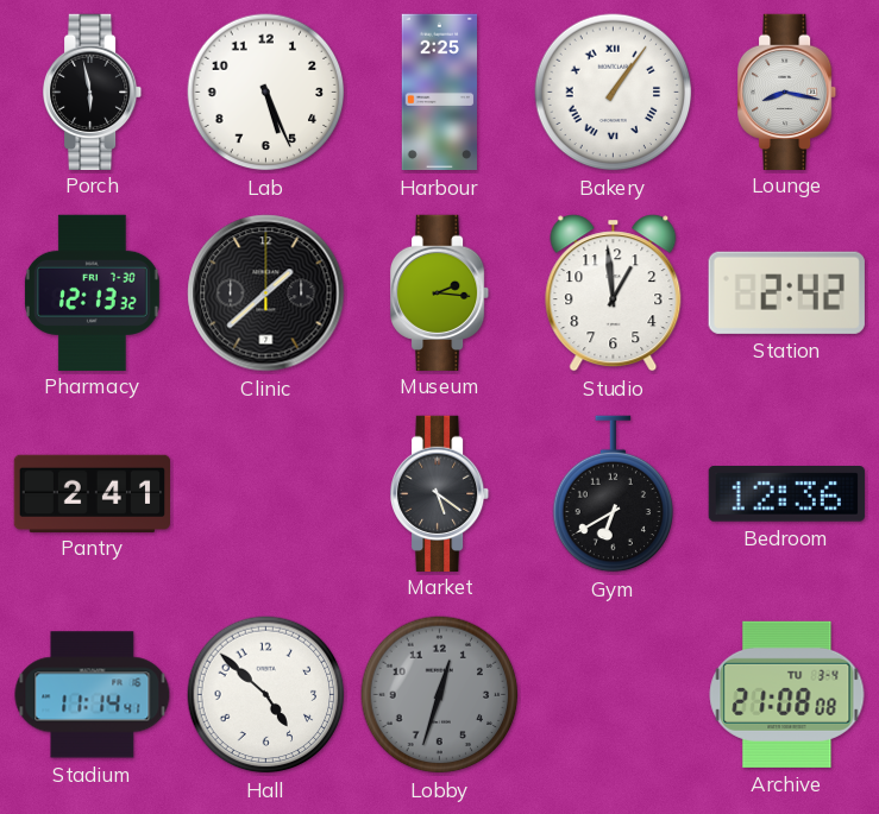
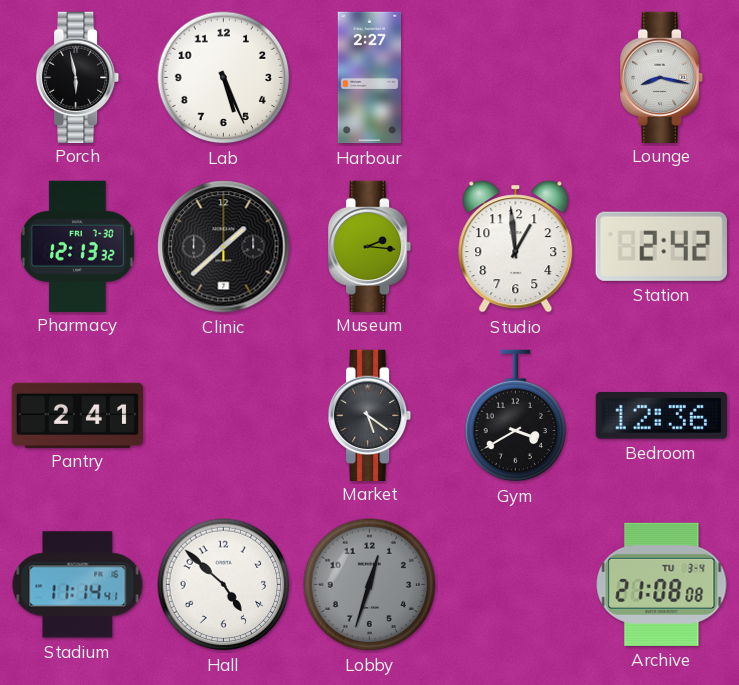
Harbour: 2:25 -> 2:27 (369, 78)
Bakery: 1:06 -> none (614, 93)
Gym: 6:40 -> 3:40 (516, 416)
